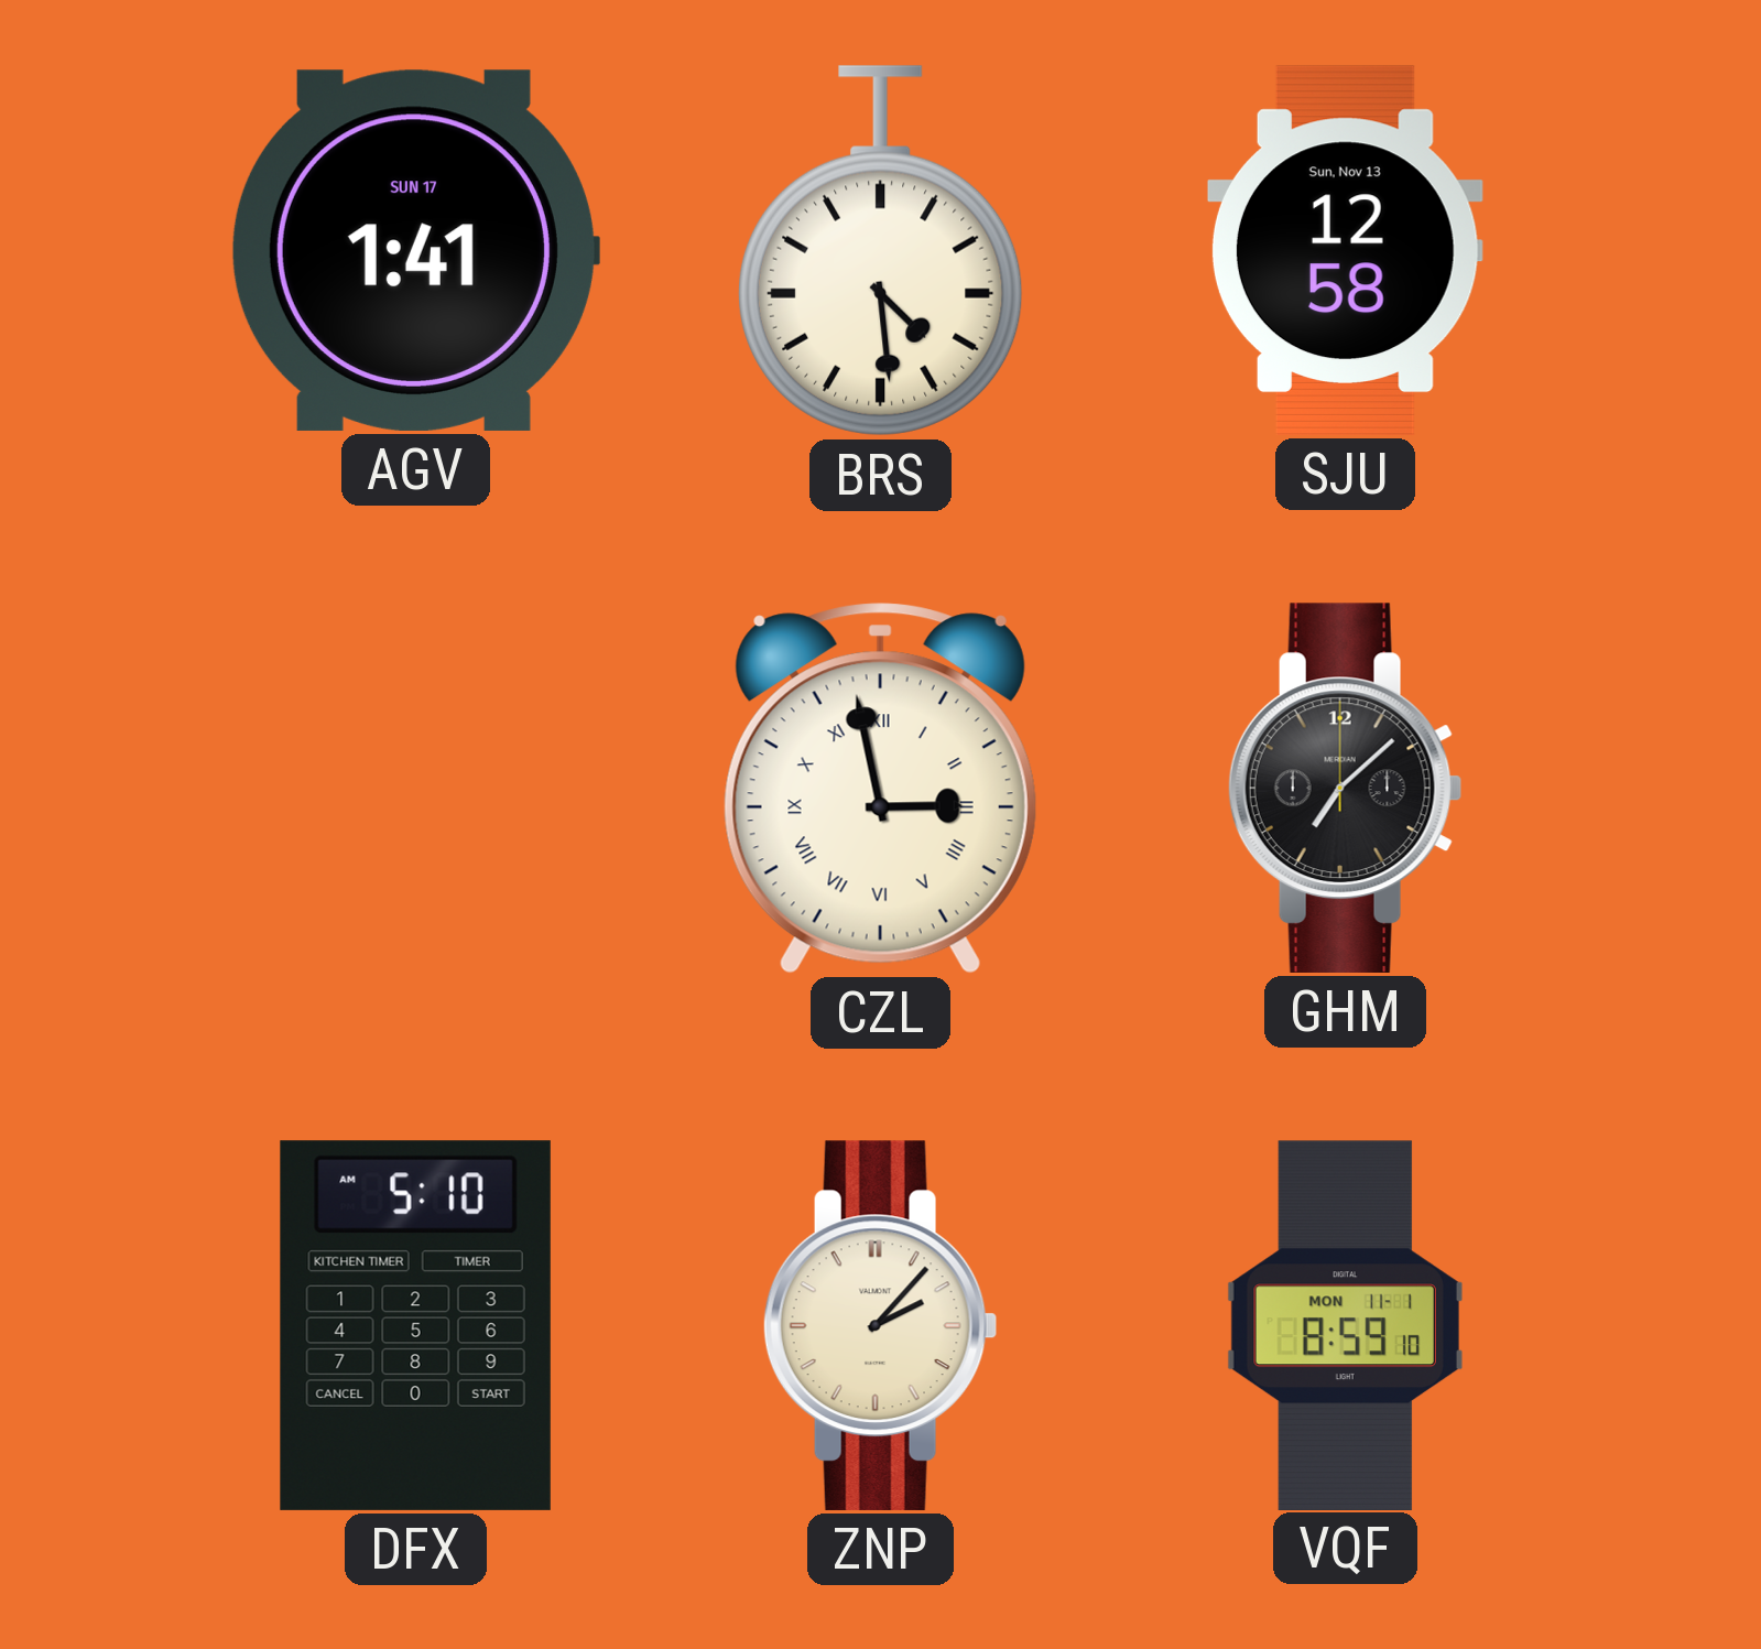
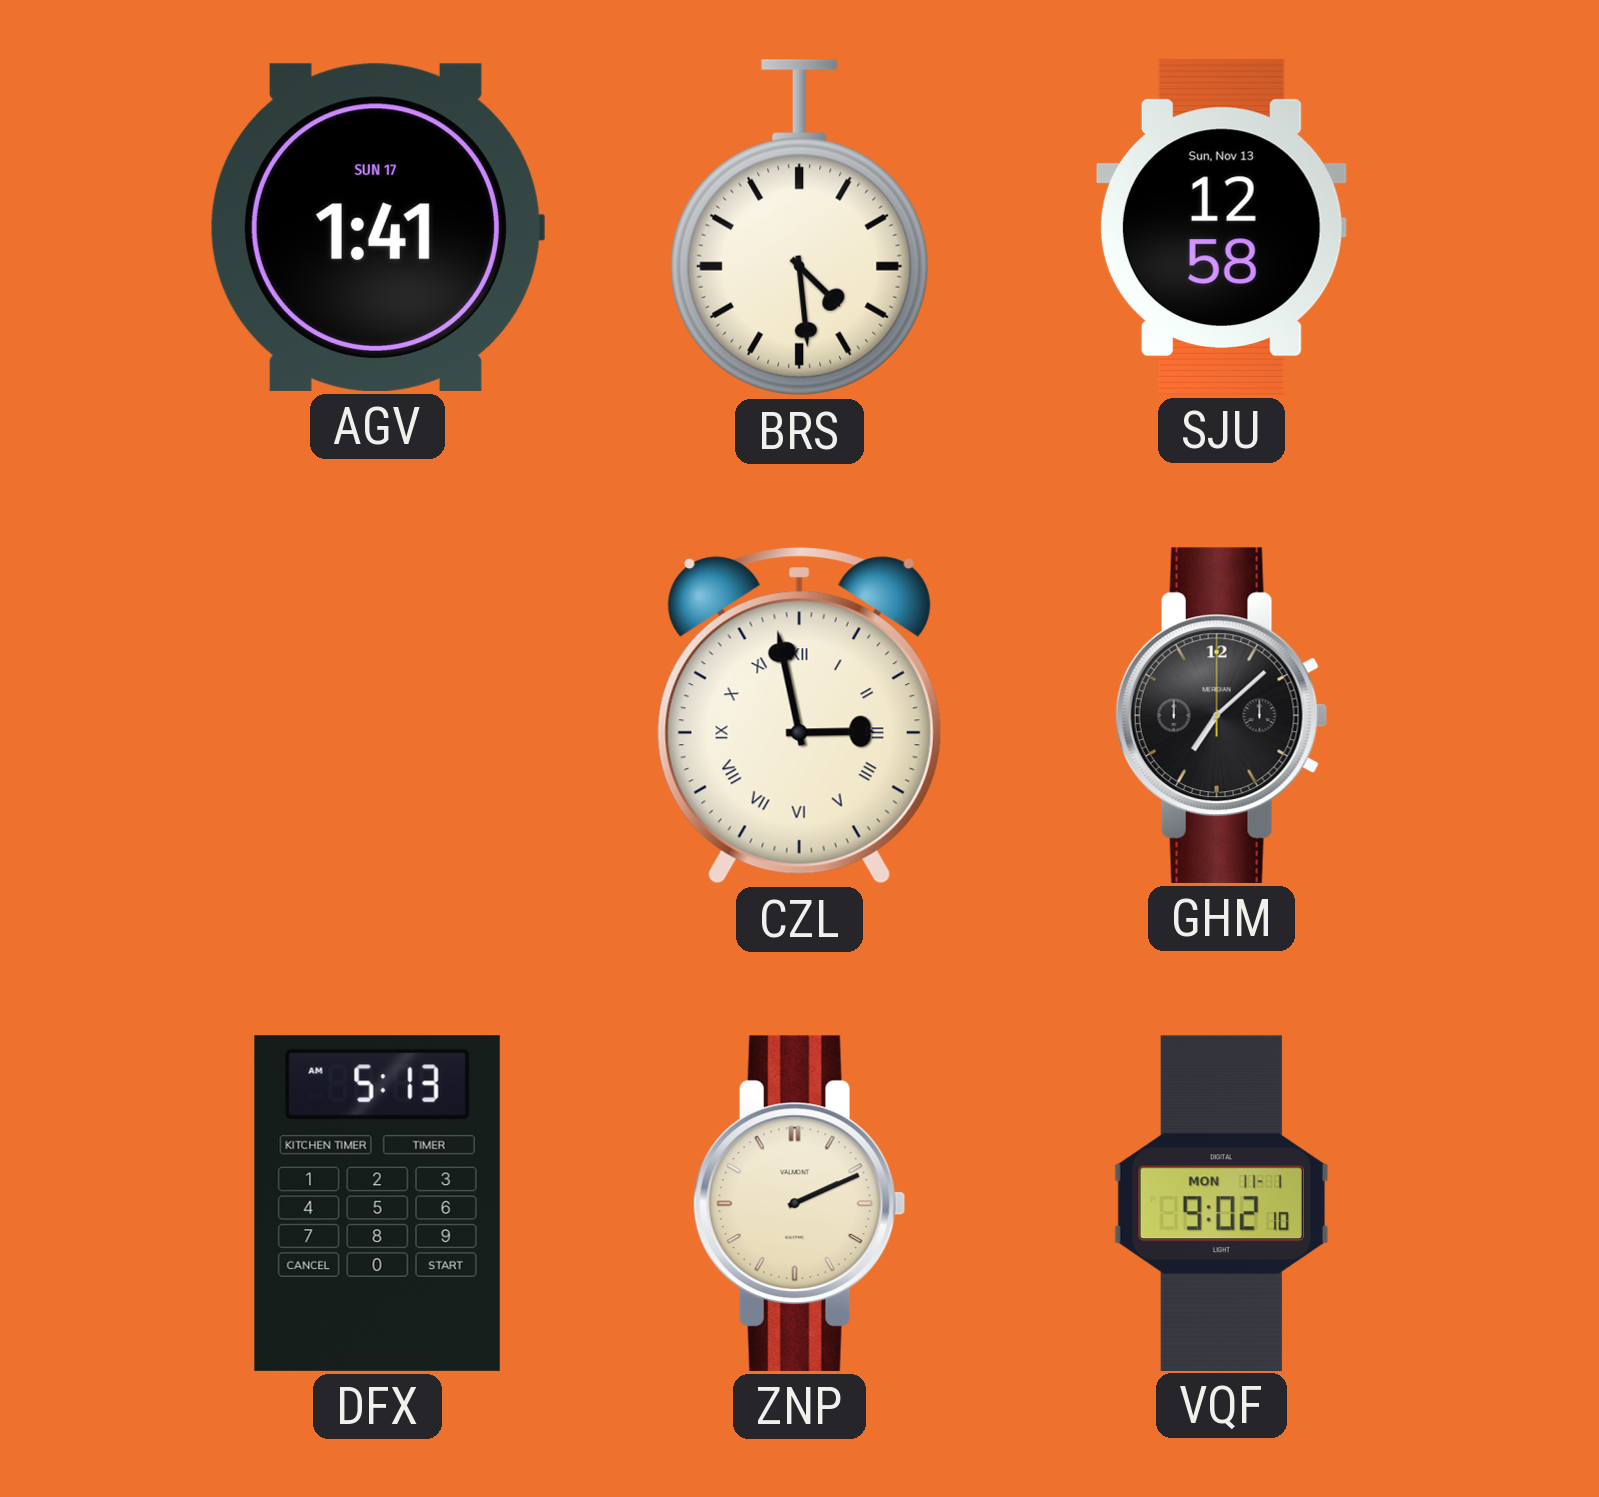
DFX: 5:10 -> 5:13 (377, 1203)
ZNP: 2:07 -> 2:11 (799, 1203)
VQF: 8:59 -> 9:02 (1221, 1203)
